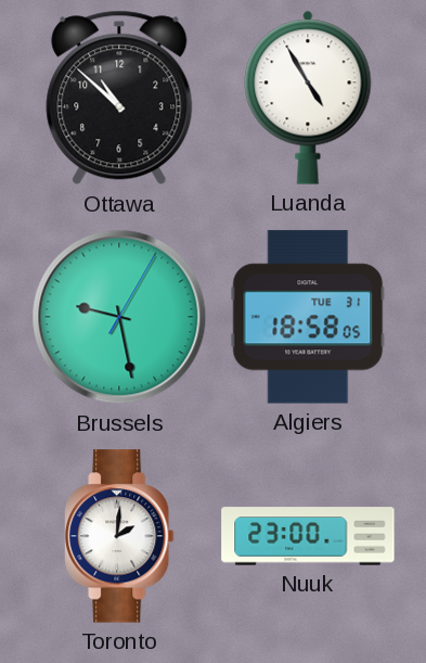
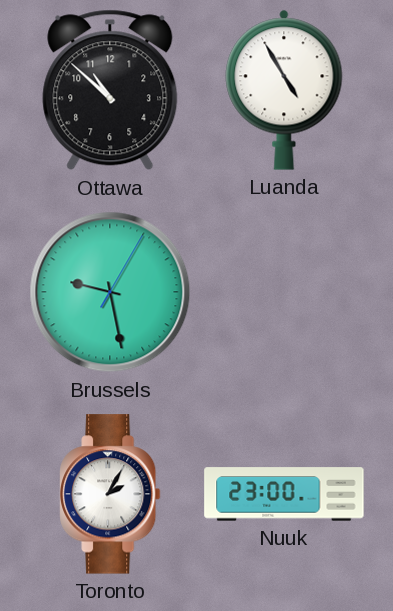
Algiers: 18:58 -> none (308, 317)
Toronto: 2:01 -> 2:05 (110, 494)
